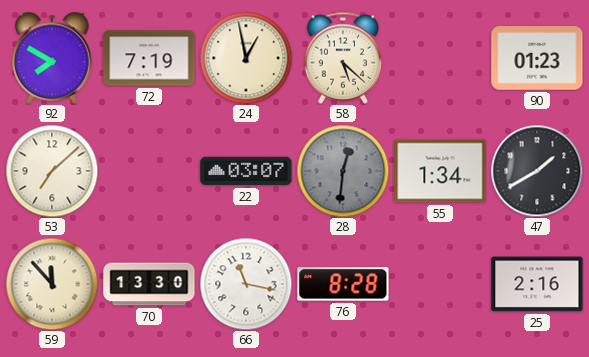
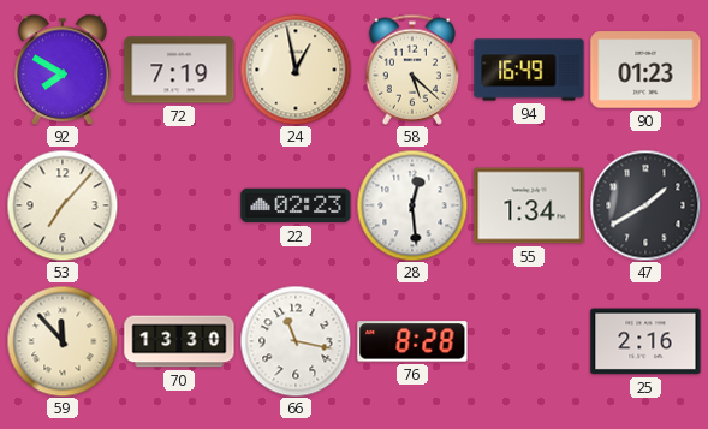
94: none -> 16:49 (529, 70)
53: 7:08 -> 7:07 (63, 205)
22: 03:07 -> 02:23 (296, 205)
28: 12:31 -> 12:29 (412, 205)
28 dial: grey -> white (412, 205)
